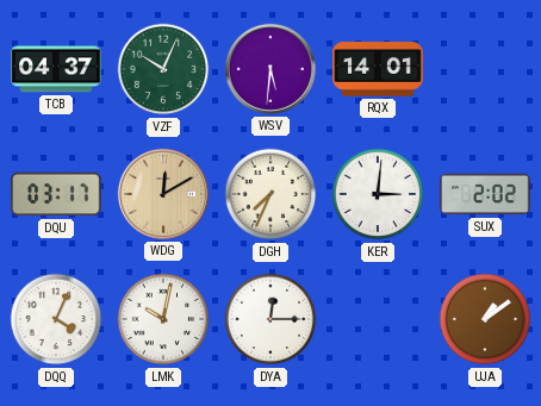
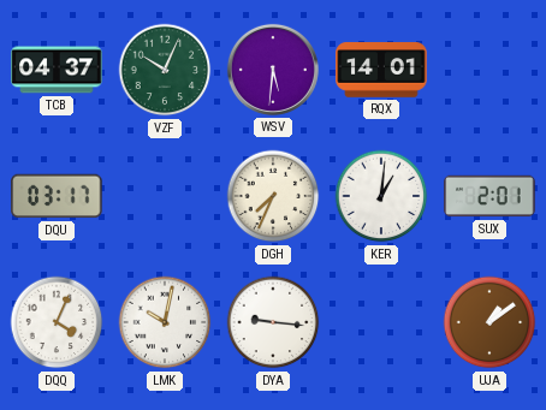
WDG: 12:10 -> none (163, 194)
KER: 3:01 -> 1:01 (381, 196)
SUX: 2:02 -> 2:01 (489, 196)
DYA: 12:15 -> 9:16 (273, 322)
